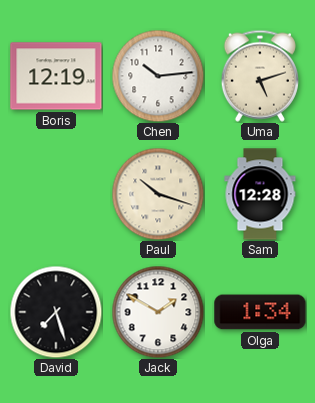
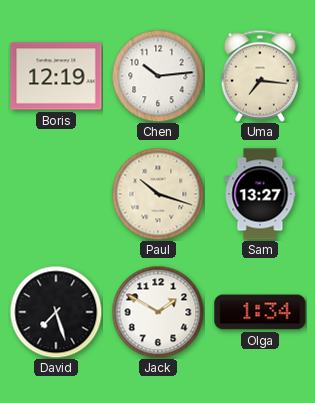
Uma: 5:12 -> 7:16 (260, 76)
Sam: 12:28 -> 13:27 (260, 194)
